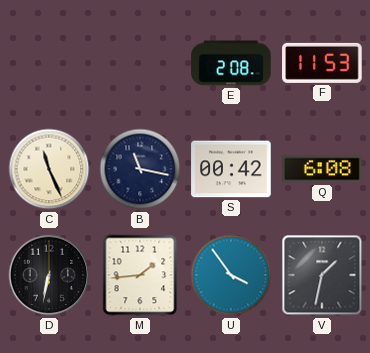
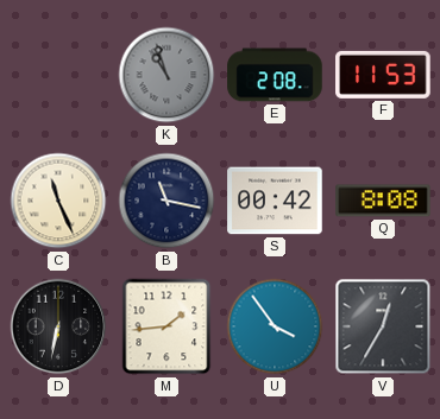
K: none -> 10:57 (166, 75)
Q: 6:08 -> 8:08 (383, 201)
V: 1:32 -> 12:35 (383, 326)
